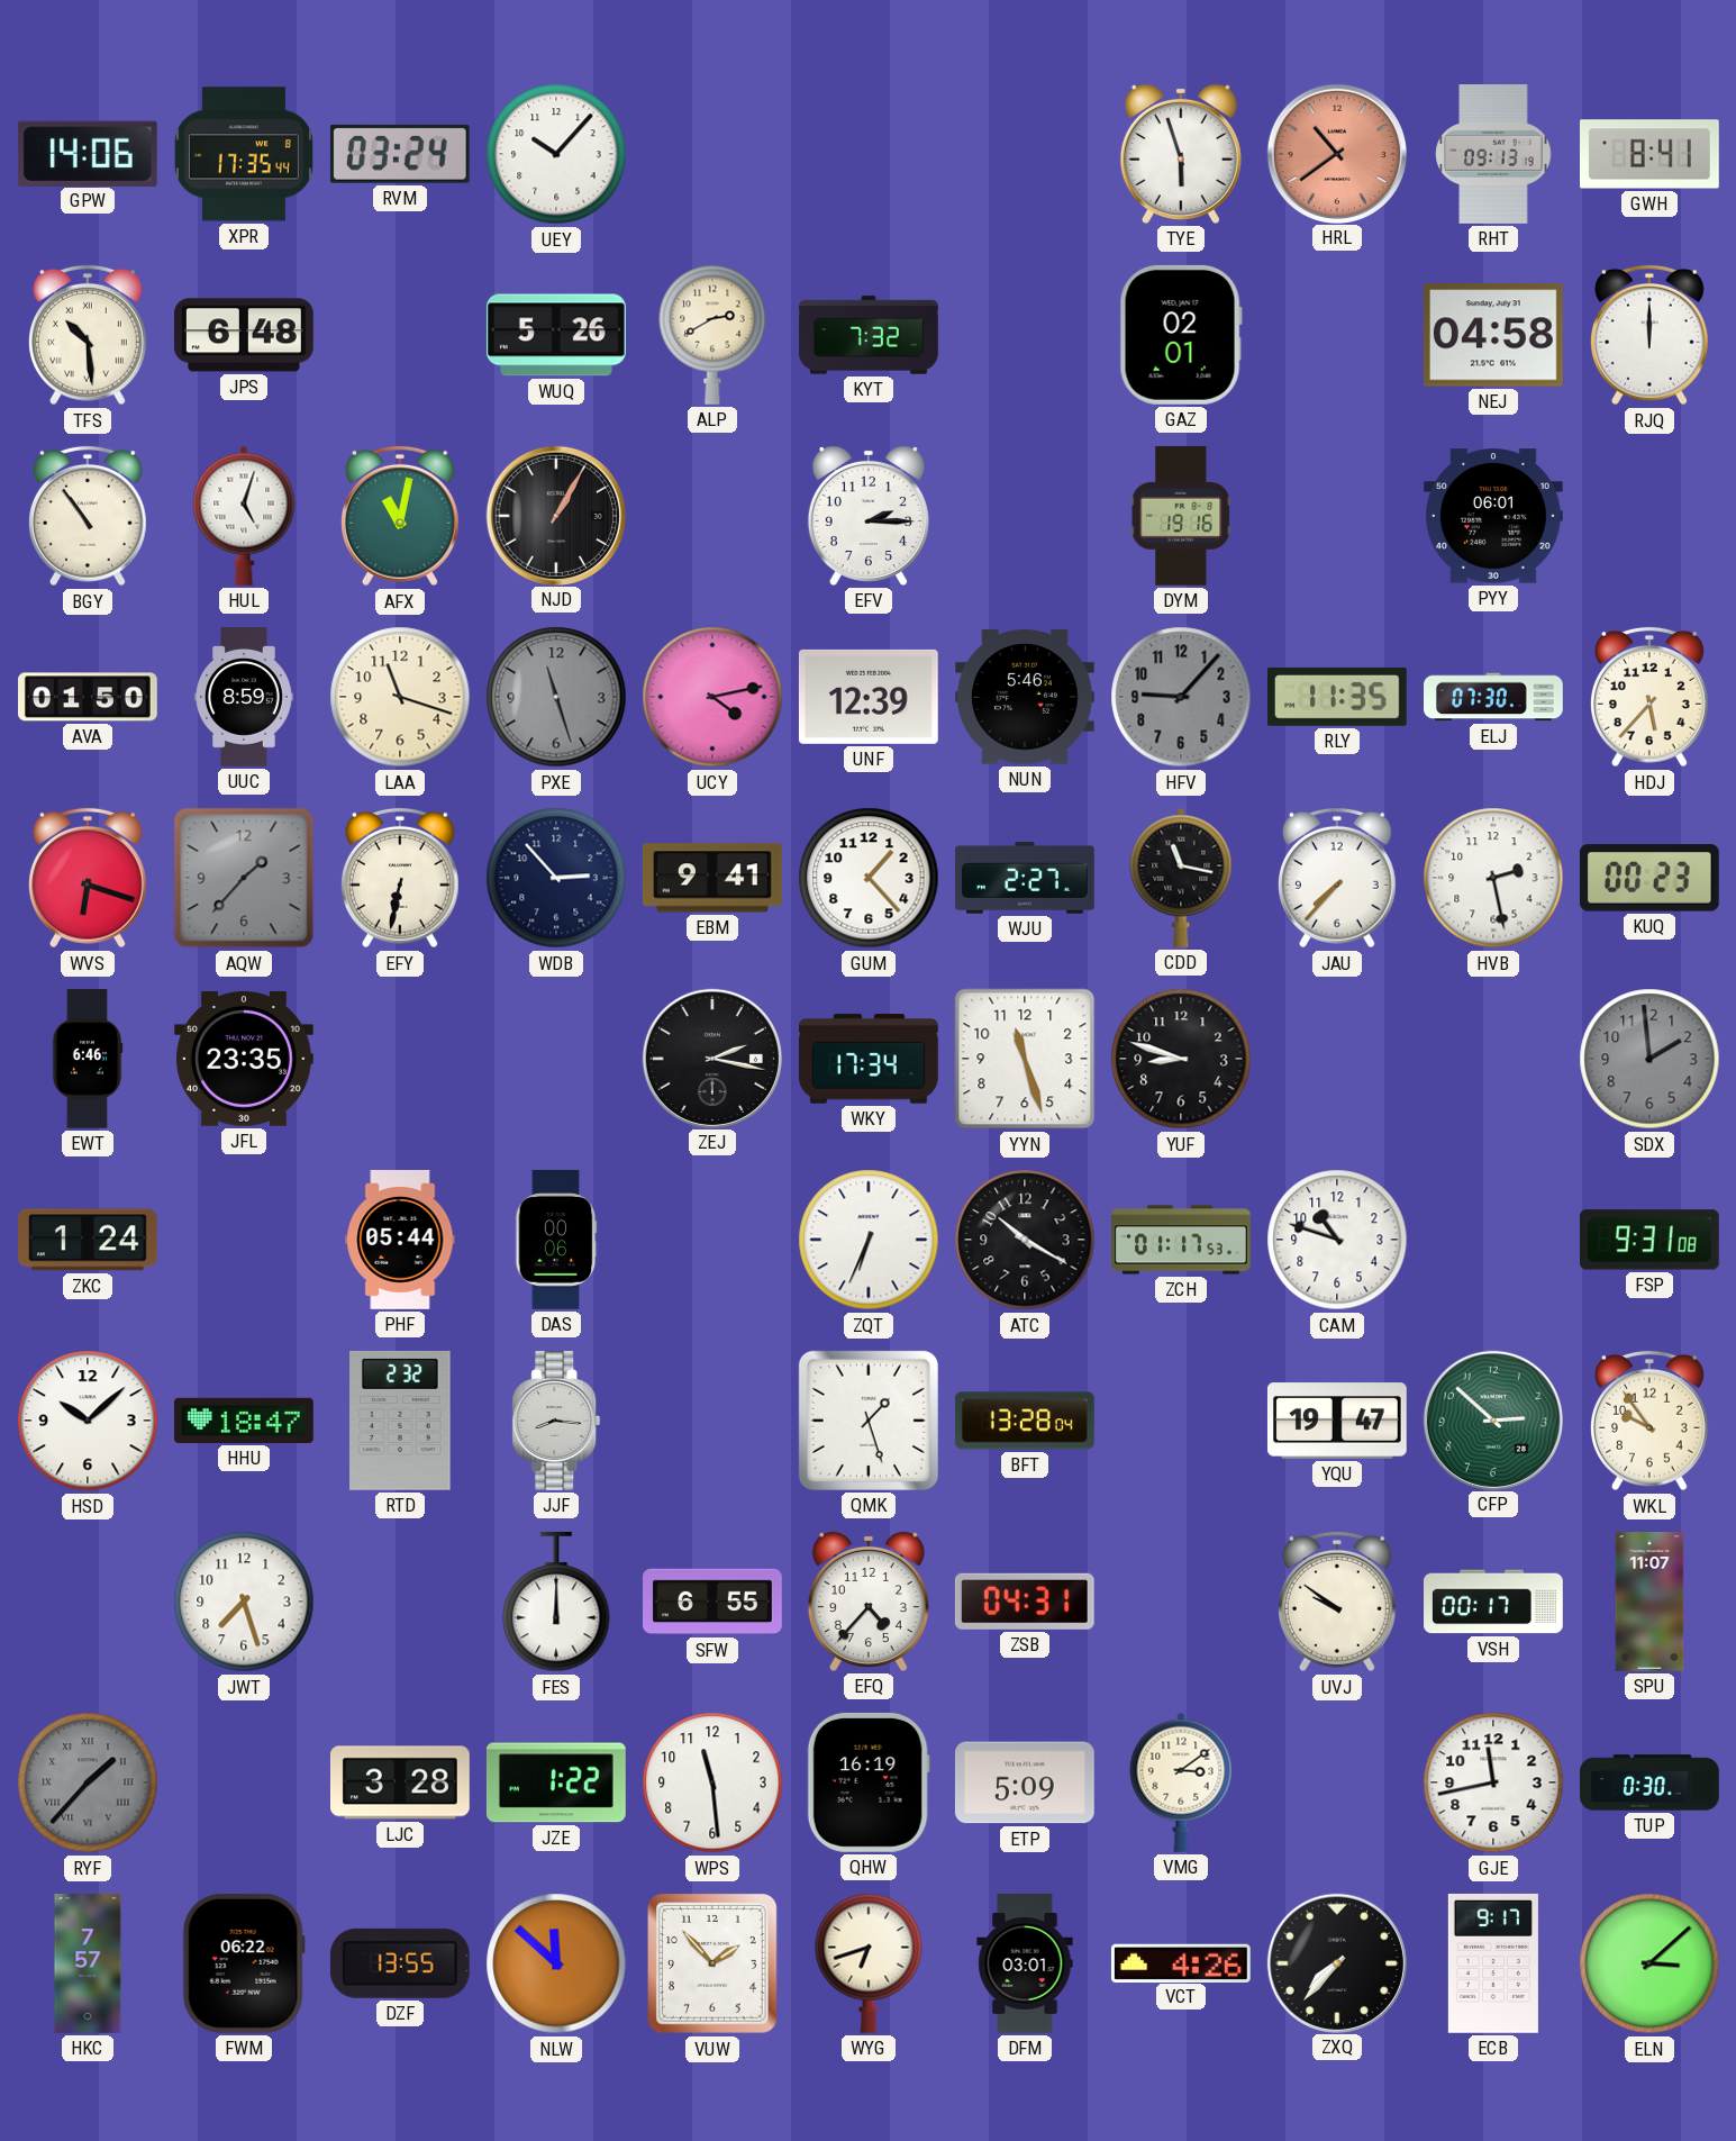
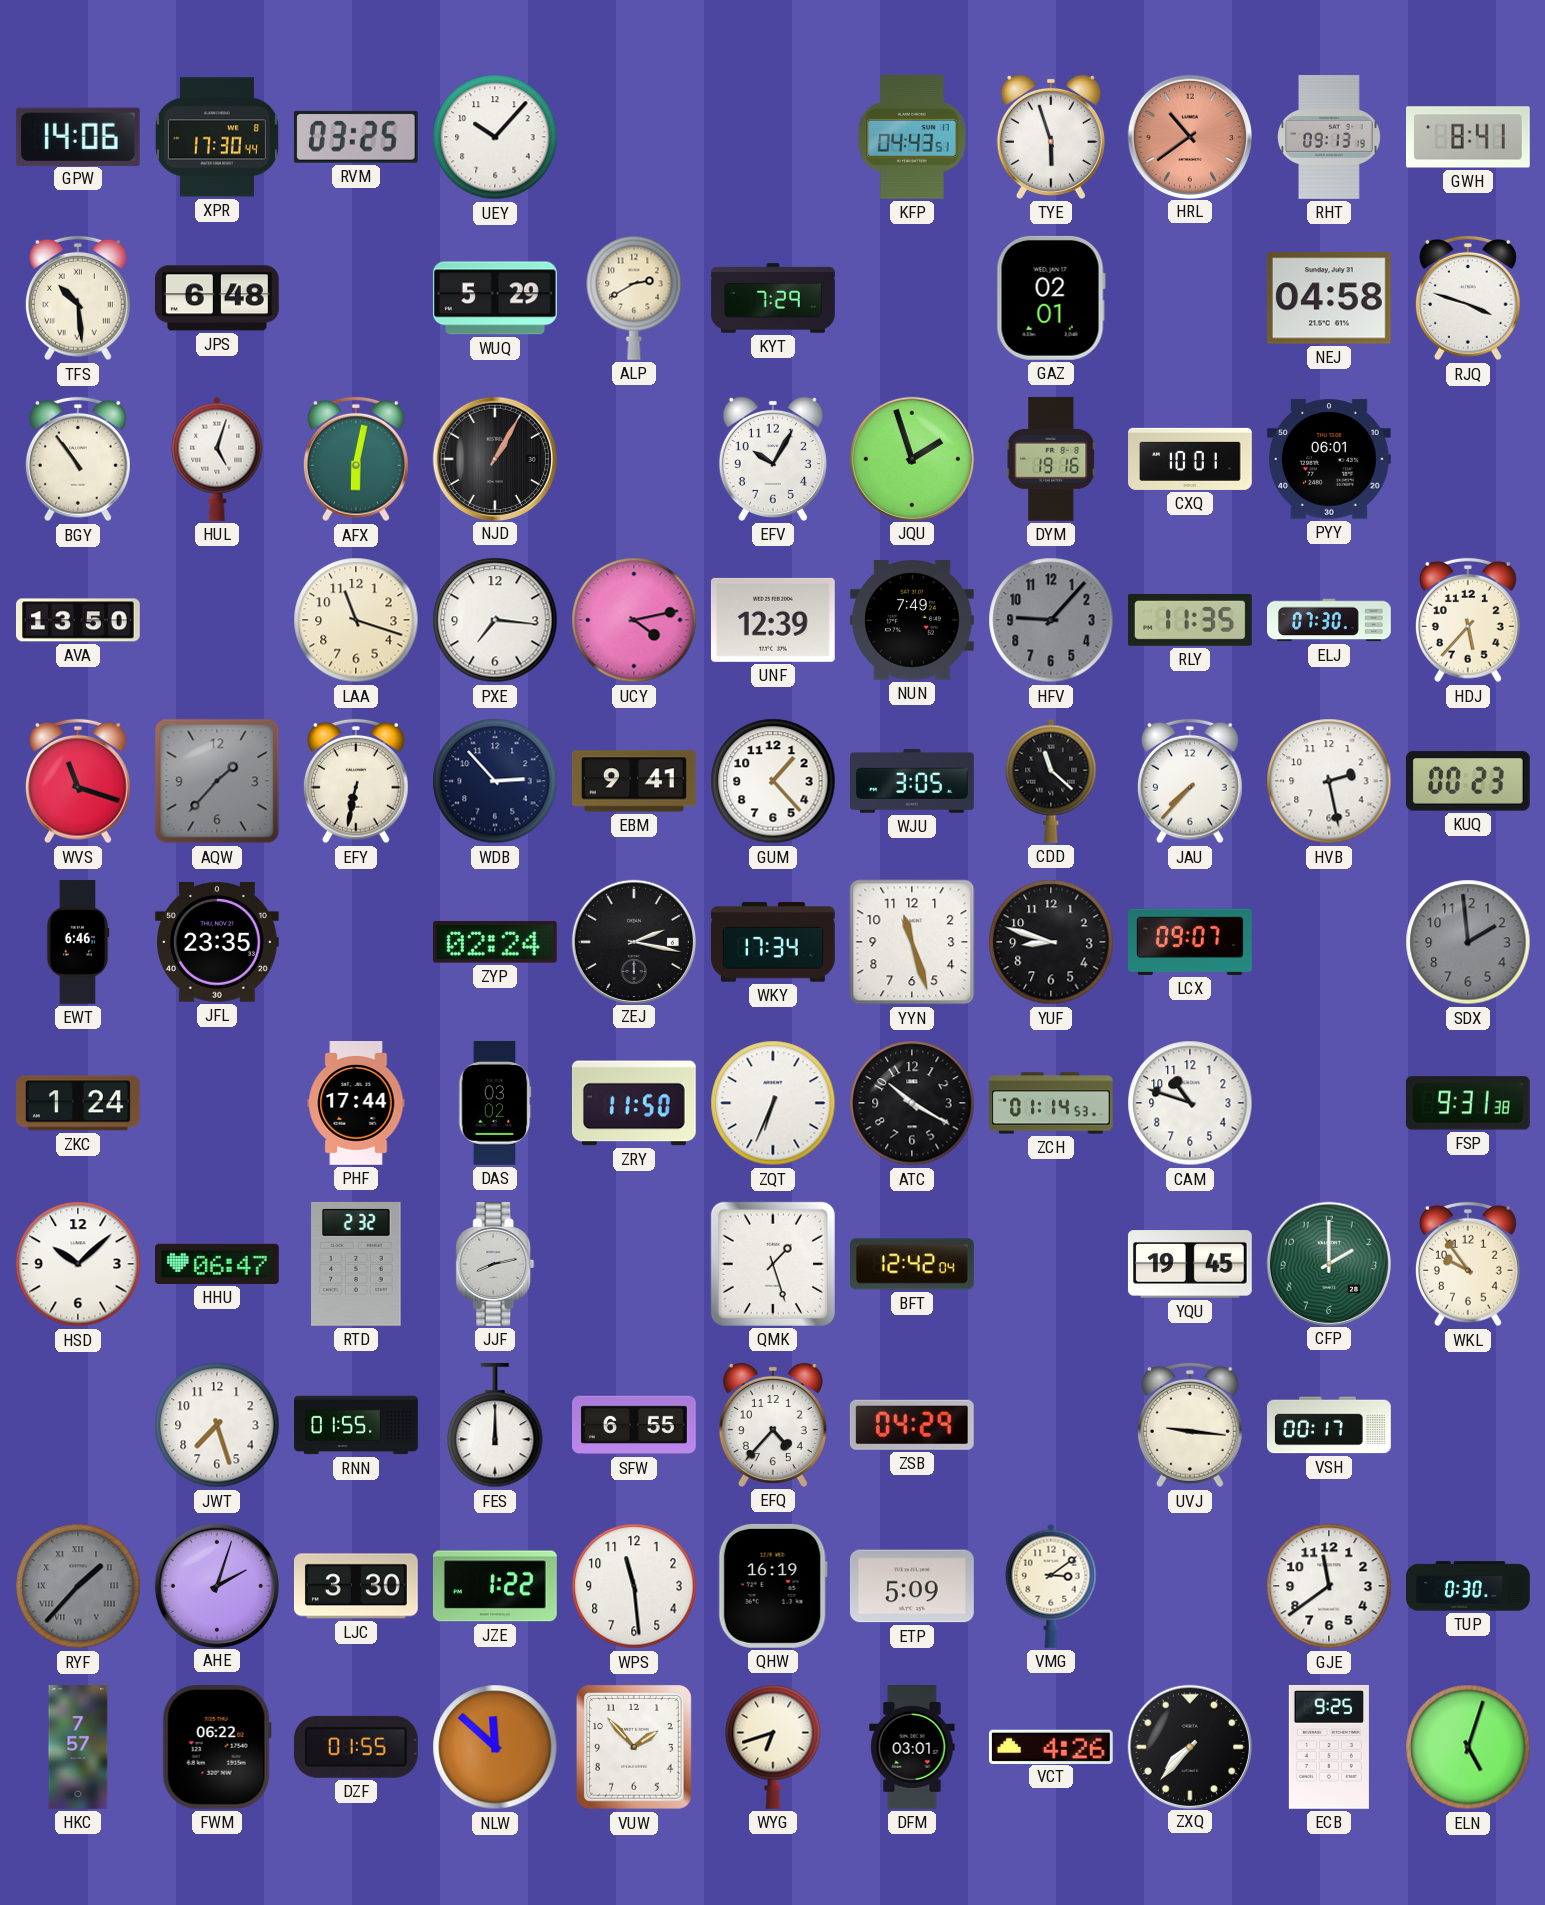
XPR: 17:35 -> 17:30 (217, 137)
RVM: 03:24 -> 03:25 (356, 137)
KFP: none -> 04:43 (912, 137)
WUQ: 5:26 -> 5:29 (495, 298)
KYT: 7:32 -> 7:29 (773, 298)
RJQ: 12:00 -> 3:48 (1468, 298)
AFX: 11:02 -> 6:02 (356, 459)
EFV: 2:15 -> 10:05 (773, 459)
JQU: none -> 1:57 (911, 458)
CXQ: none -> 10:01 (1190, 459)
AVA: 01:50 -> 13:50 (79, 620)
UUC: 8:59 -> none (245, 697)
PXE: 11:27 -> 7:16 (495, 620)
PXE dial: grey -> white (495, 620)
NUN: 5:46 -> 7:49 (913, 620)
WVS: 6:18 -> 11:18 (78, 781)
WJU: 2:27 -> 3:05 (913, 781)
CDD: 11:17 -> 11:22 (1051, 781)
ZYP: none -> 02:24 (495, 942)
LCX: none -> 09:07 (1191, 942)
PHF: 05:44 -> 17:44 (356, 1104)
DAS: 00:06 -> 03:02 (495, 1104)
ZRY: none -> 11:50 (634, 1103)
ZCH: 01:17 -> 01:14 (1052, 1103)
FSP: 9:31:08 -> 9:31:38 (1468, 1103)
HHU: 18:47 -> 06:47 (218, 1264)
JJF: 8:16 -> 8:13 (495, 1265)
BFT: 13:28 -> 12:42 (912, 1264)
YQU: 19:47 -> 19:45 (1190, 1264)
CFP: 2:52 -> 2:00 (1328, 1263)
RNN: none -> 01:55 (356, 1425)
ZSB: 04:31 -> 04:29 (912, 1425)
UVJ: 9:51 -> 9:16 (1190, 1425)
SPU: 11:07 -> none (1649, 1603)
AHE: none -> 2:03 (216, 1585)
LJC: 3:28 -> 3:30 (357, 1586)
GJE: 11:43 -> 11:39 (1329, 1586)
DZF: 13:55 -> 01:55 (356, 1747)
ECB: 9:17 -> 9:25 (1329, 1747)
ELN: 3:08 -> 5:03 (1468, 1747)
